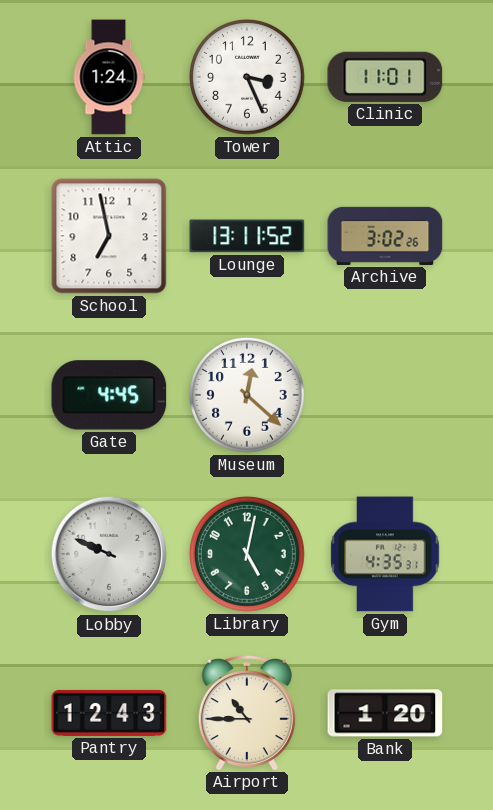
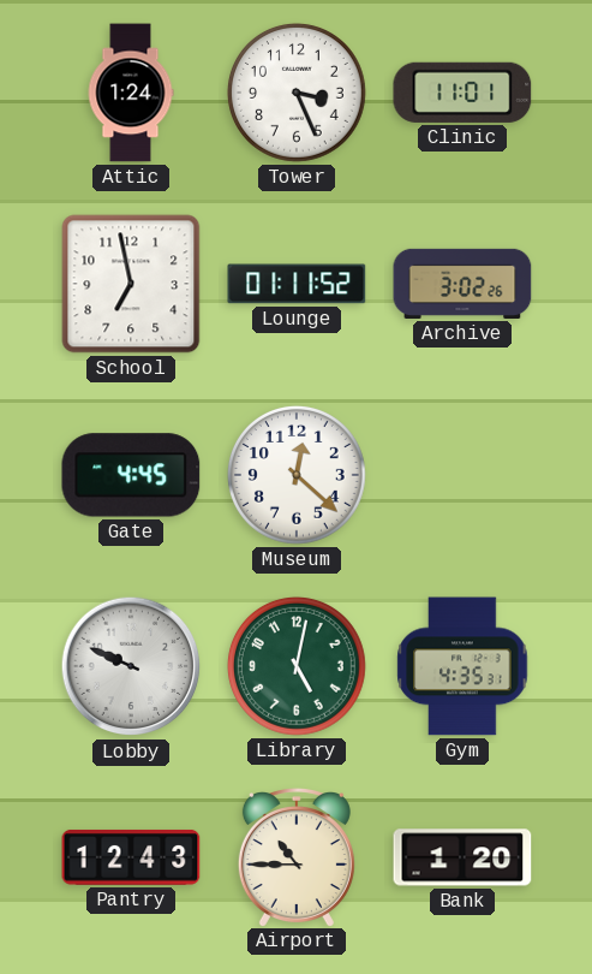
Lounge: 13:11 -> 01:11 (297, 284)
